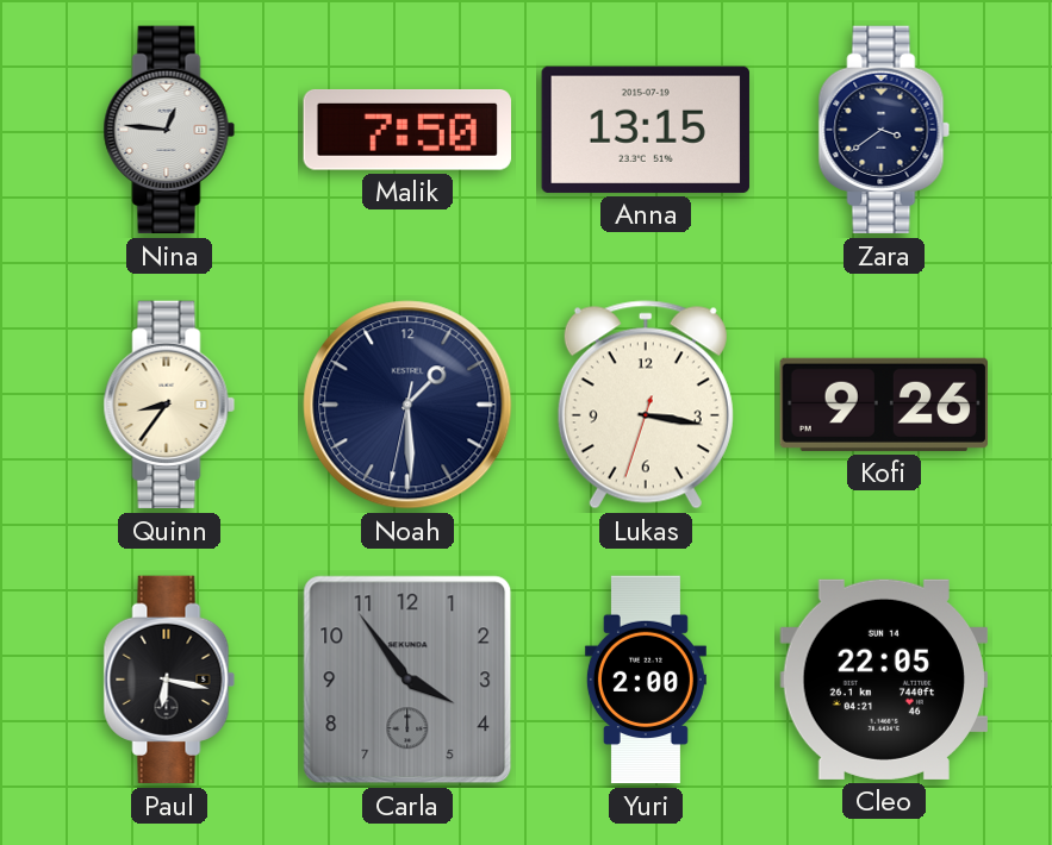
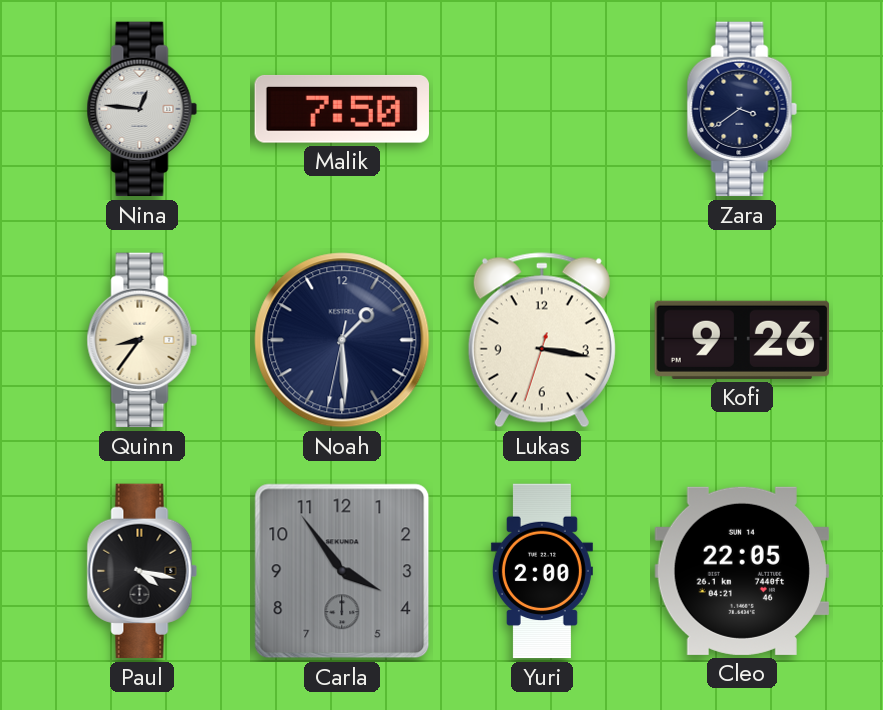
Anna: 13:15 -> none (646, 130)
Paul: 6:17 -> 4:17 (142, 571)
